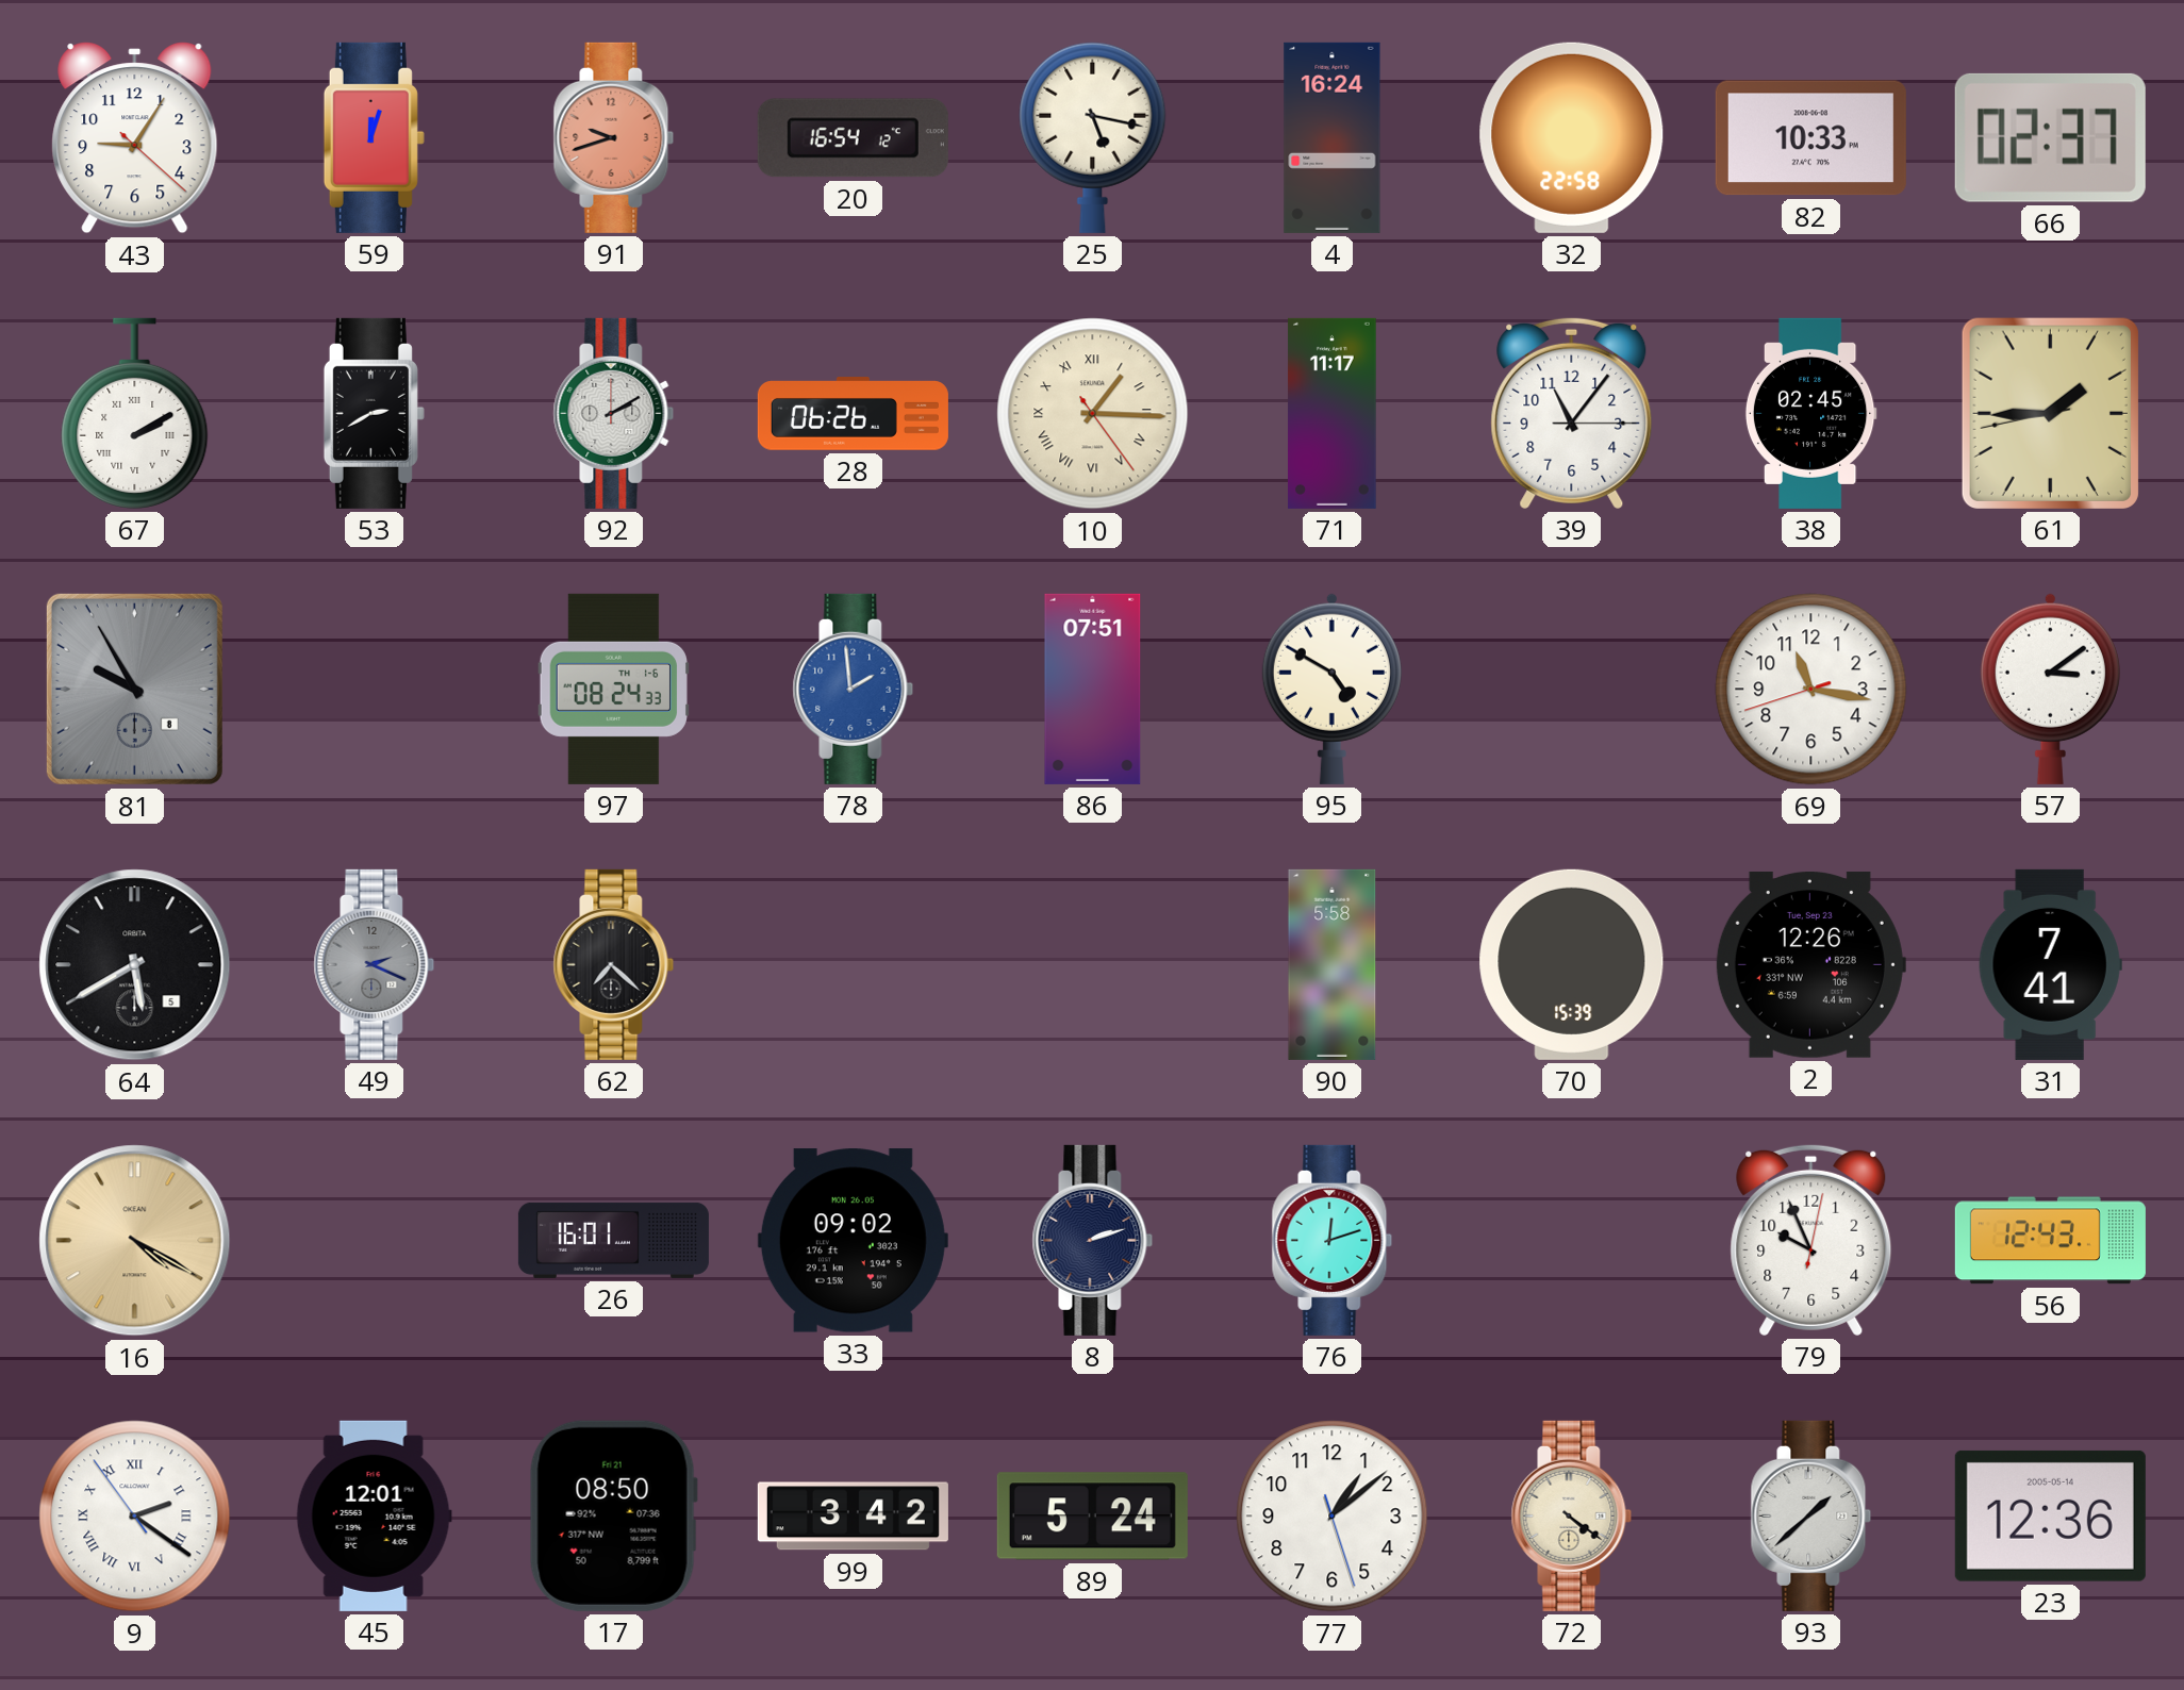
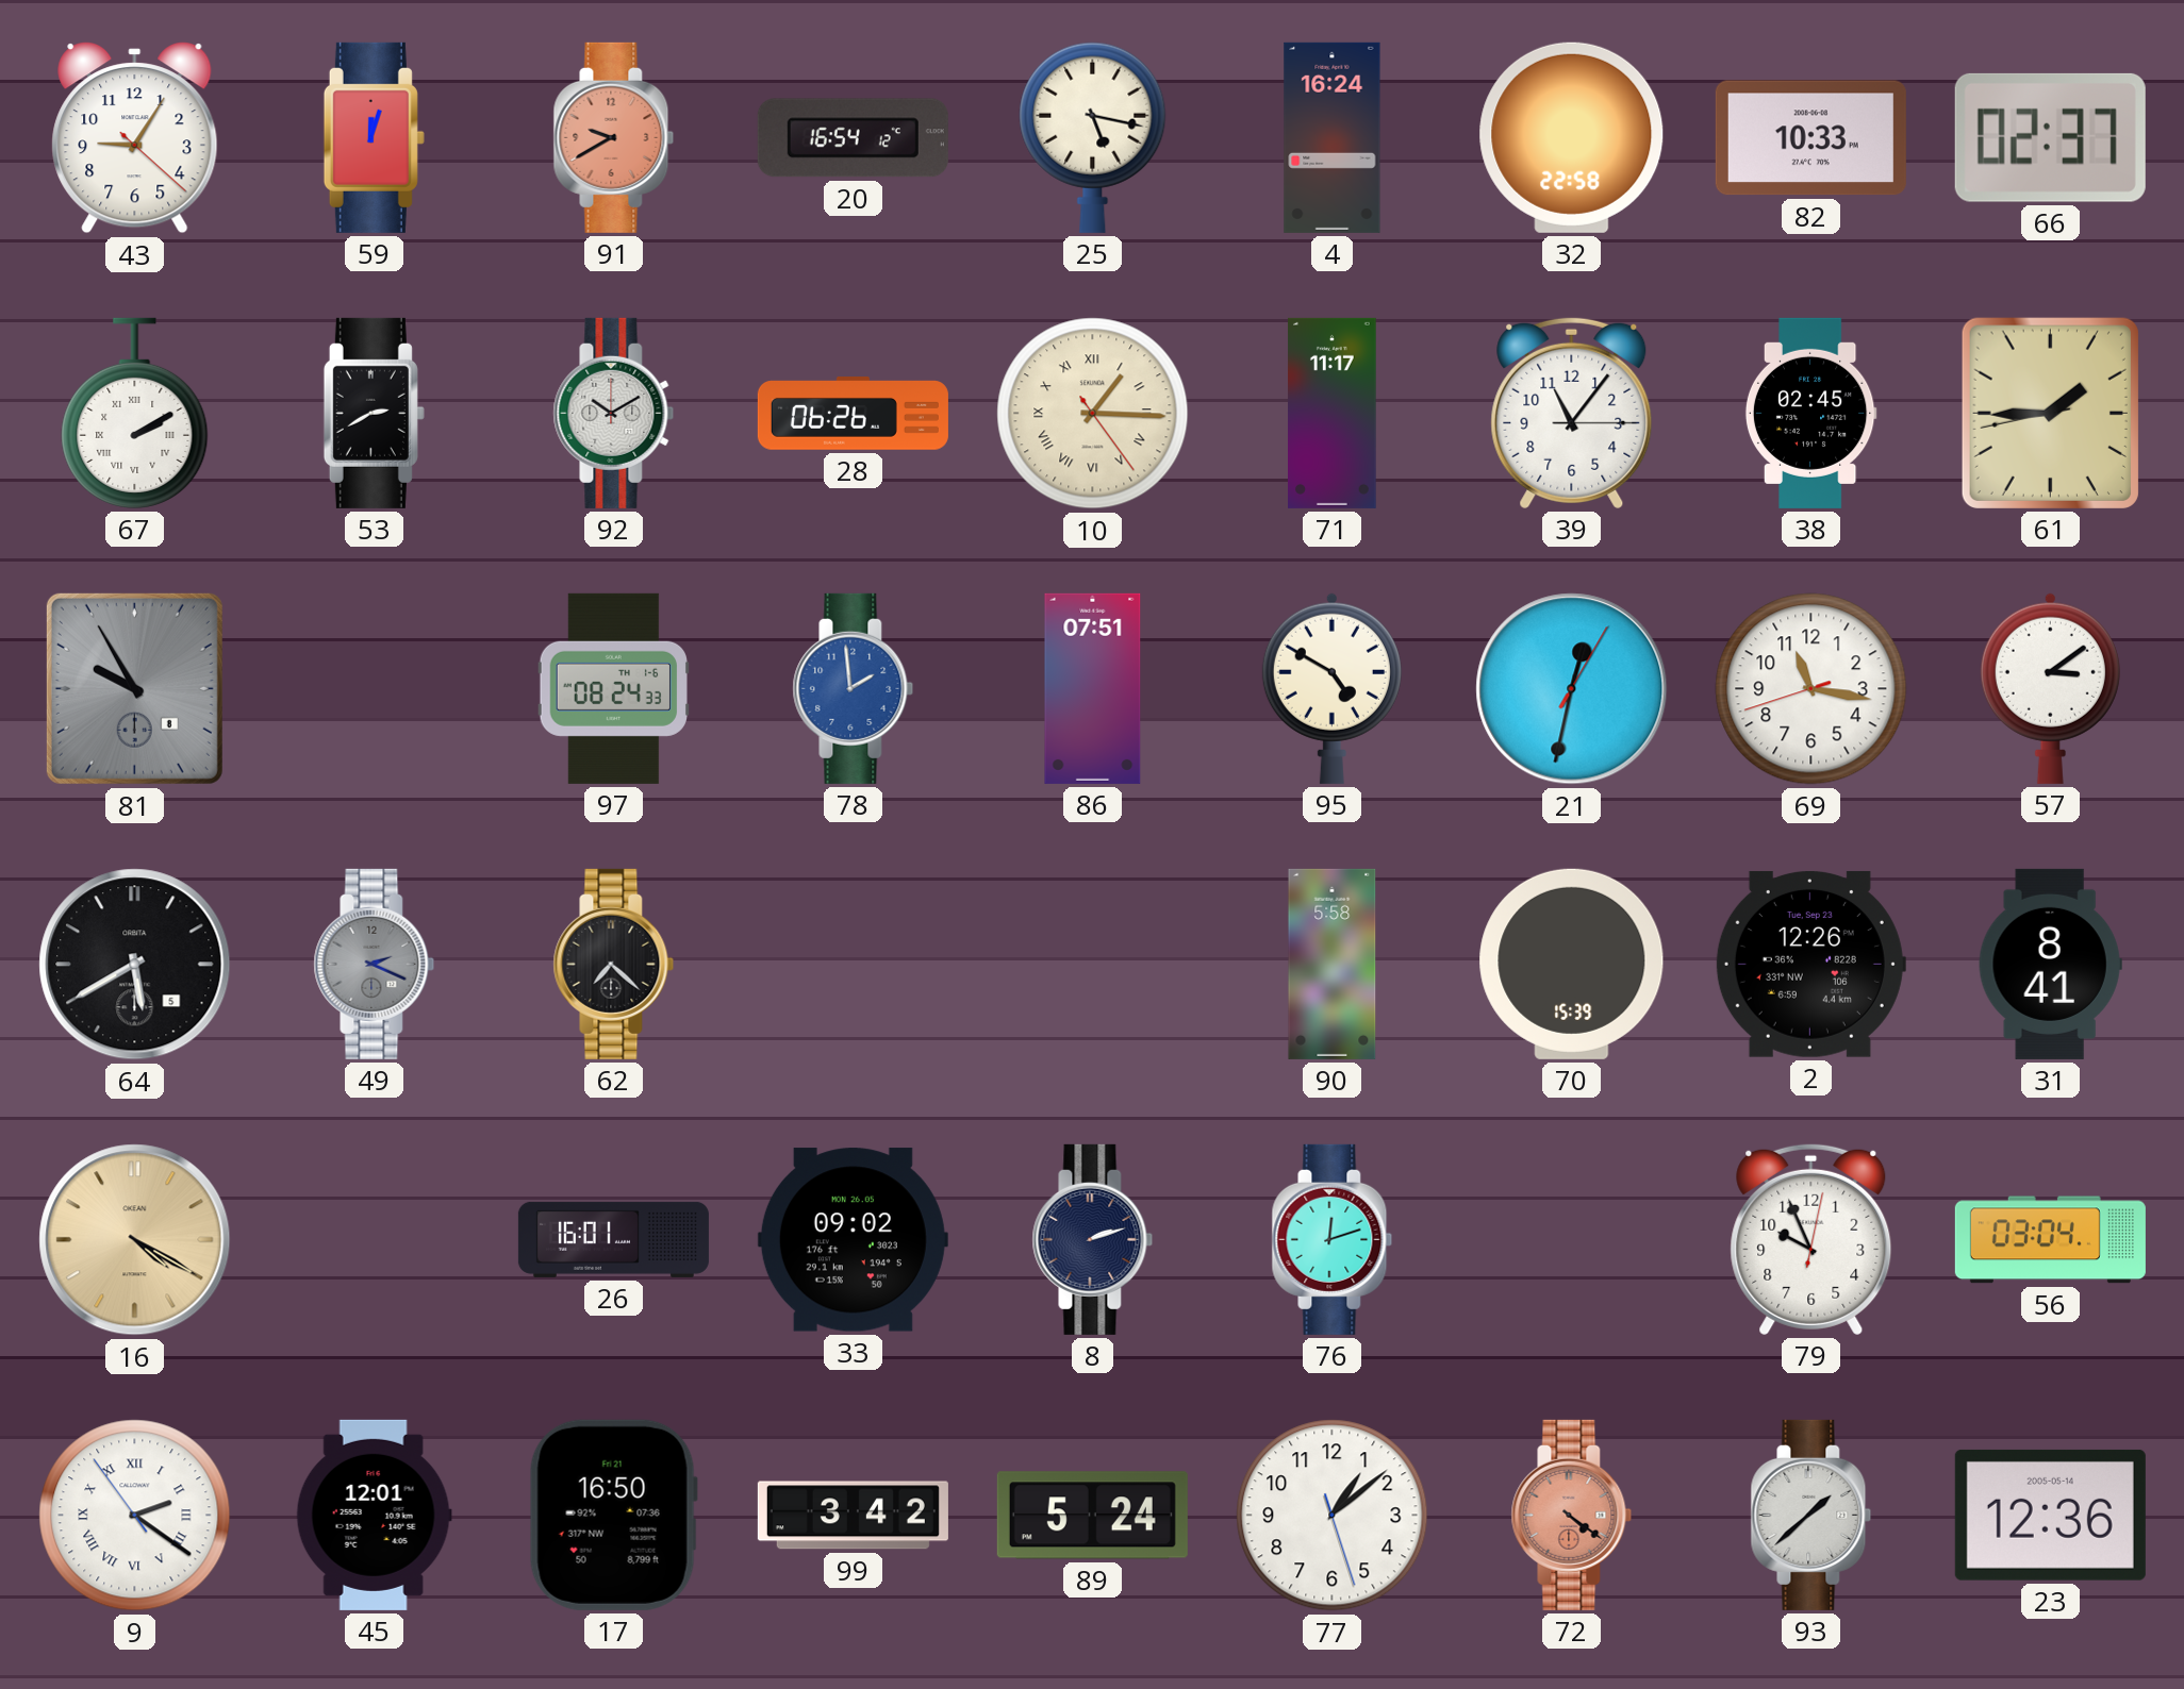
91: 9:42 -> 9:40 (614, 137)
92: 2:10 -> 10:10 (614, 413)
21: none -> 12:32 (1572, 689)
31: 7:41 -> 8:41 (2050, 964)
56: 12:43 -> 03:04 (2050, 1240)
17: 08:50 -> 16:50 (613, 1515)
72 dial: cream -> salmon (1572, 1515)
